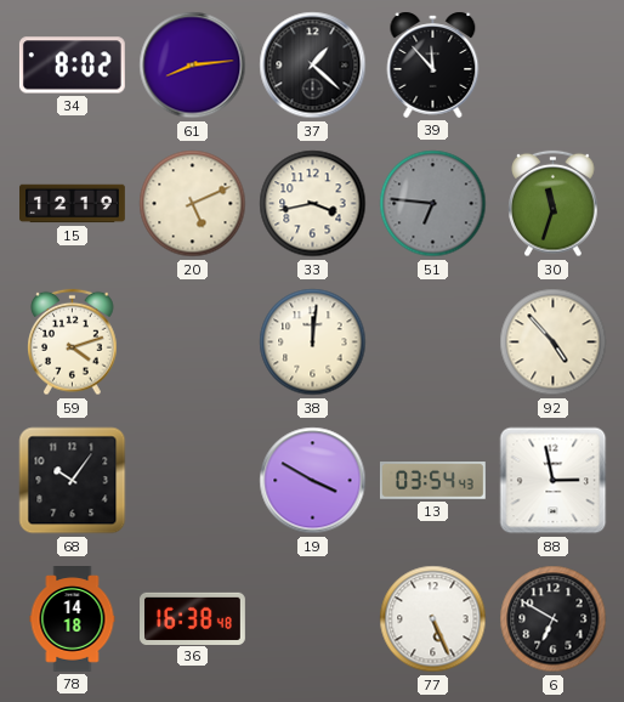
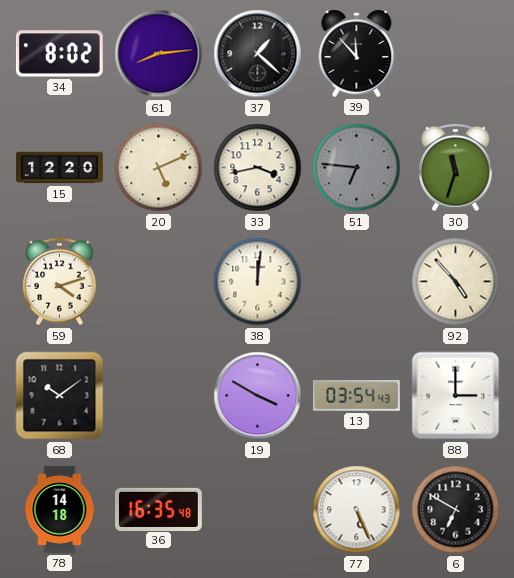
15: 12:19 -> 12:20 (60, 168)
68: 10:06 -> 10:09 (60, 396)
88: 2:58 -> 3:00 (456, 396)
36: 16:38 -> 16:35 (159, 509)
